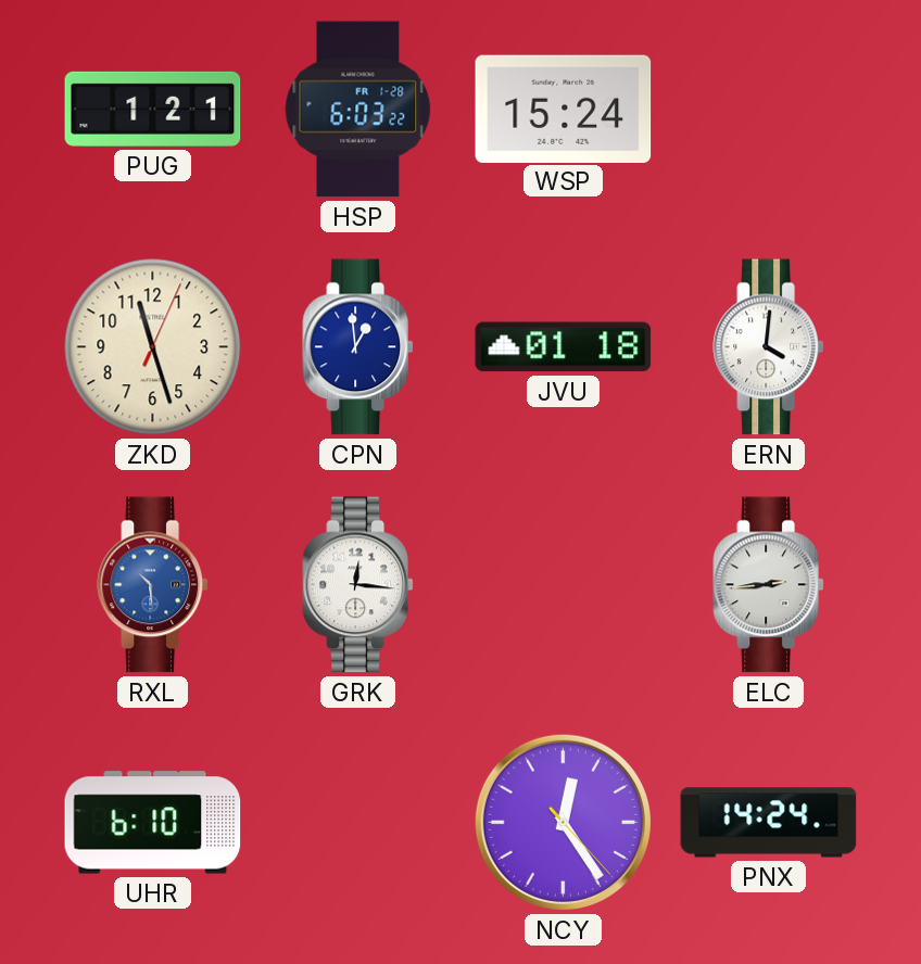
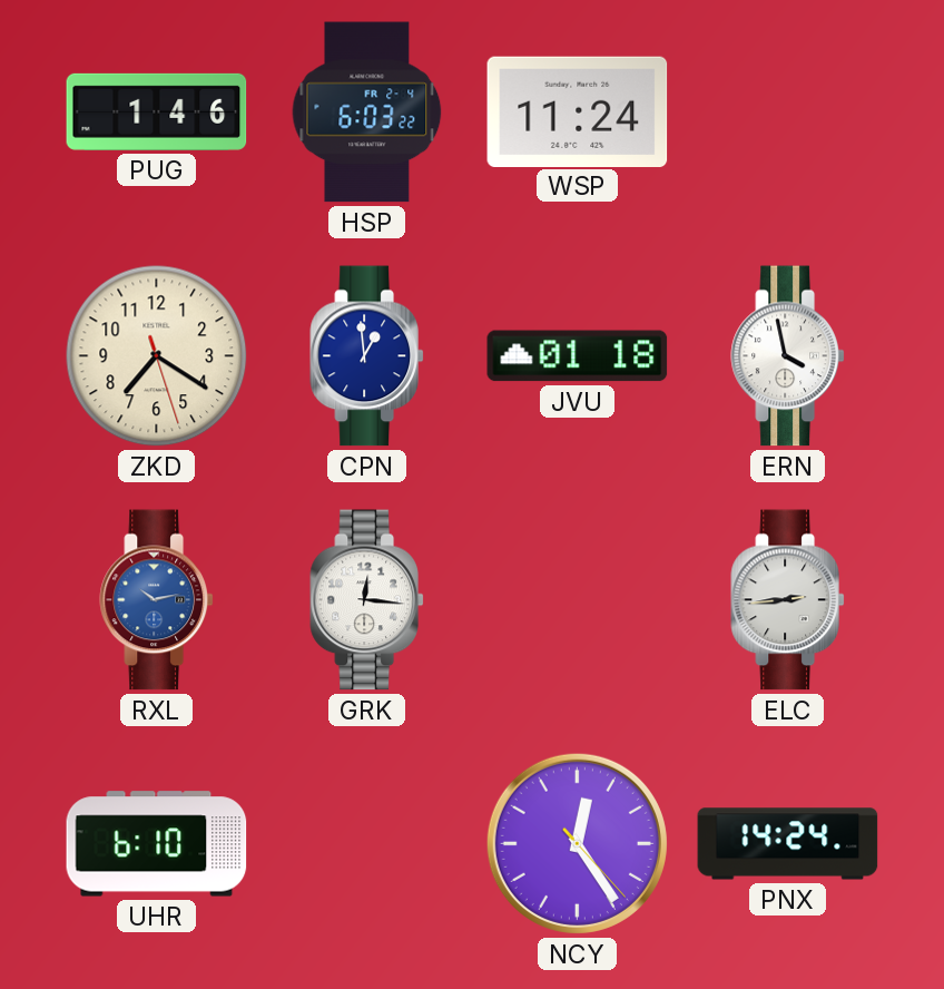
PUG: 1:21 -> 1:46 (157, 111)
HSP date: FR 1-28 -> FR 2-4 (367, 112)
WSP: 15:24 -> 11:24 (578, 111)
ZKD: 11:27 -> 7:20 (157, 356)
ERN: 4:01 -> 3:58 (788, 356)
RXL: 10:29 -> 10:13 (157, 600)
